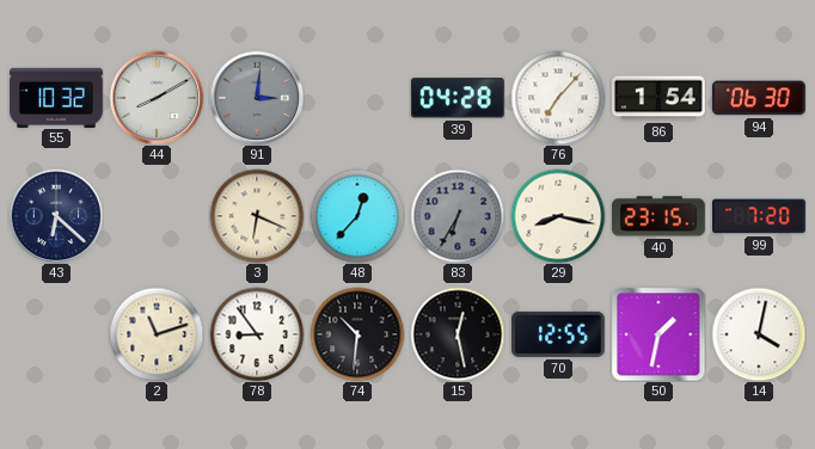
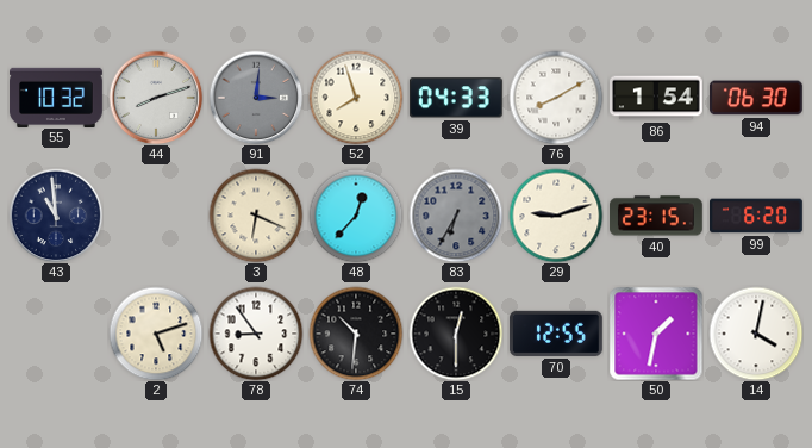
44: 8:10 -> 8:12 (156, 98)
52: none -> 7:57 (356, 98)
39: 04:28 -> 04:33 (456, 98)
76: 7:07 -> 8:10 (556, 98)
43: 6:22 -> 10:59 (56, 216)
29: 8:17 -> 9:12 (556, 216)
99: 7:20 -> 6:20 (757, 216)
2: 11:12 -> 5:12 (156, 334)
15: 12:28 -> 12:30 (456, 334)
